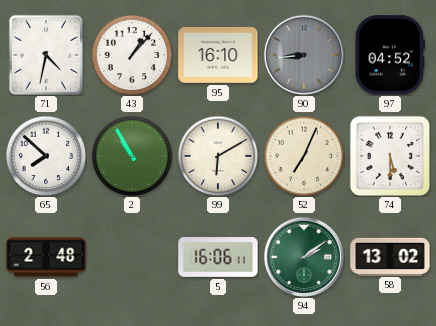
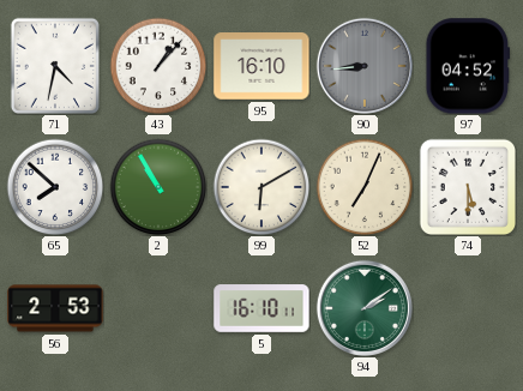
56: 2:48 -> 2:53 (55, 308)
5: 16:06 -> 16:10 (261, 308)
58: 13:02 -> none (390, 256)
